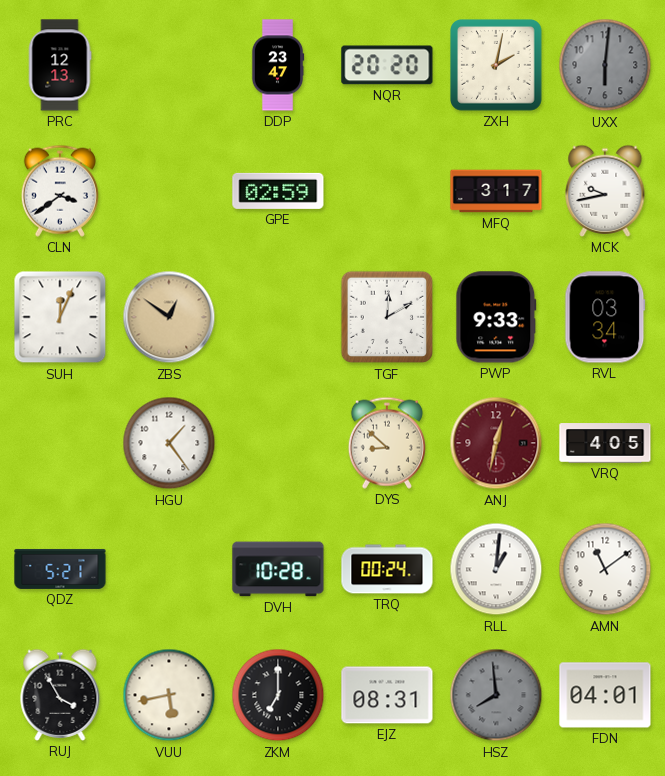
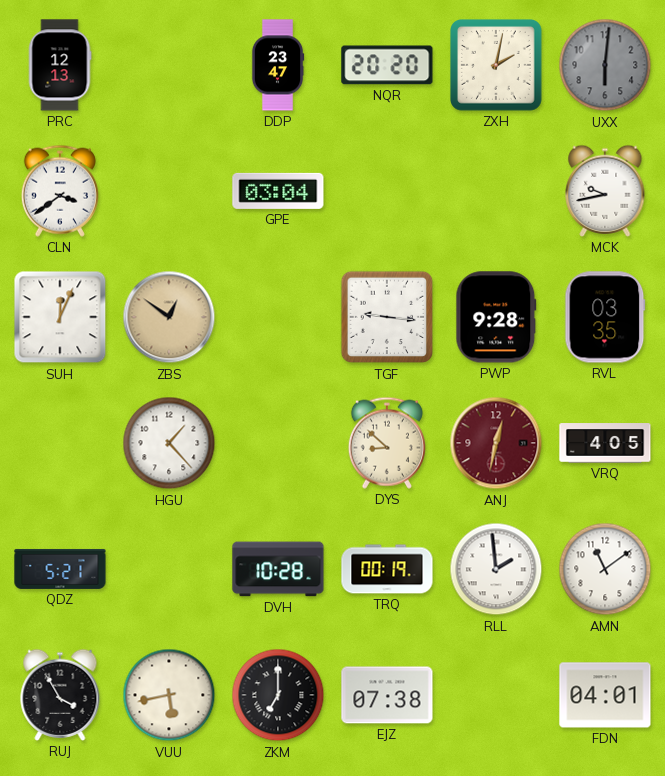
GPE: 02:59 -> 03:04 (278, 191)
MFQ: 3:17 -> none (496, 191)
TGF: 12:10 -> 9:16 (387, 317)
PWP: 9:33 -> 9:28 (496, 317)
RVL: 03:34 -> 03:35 (605, 317)
HGU: 1:24 -> 1:23 (169, 443)
TRQ: 00:24 -> 00:19 (387, 569)
RLL: 1:01 -> 1:59 (496, 569)
EJZ: 08:31 -> 07:38 (387, 695)
HSZ: 7:59 -> none (496, 695)
